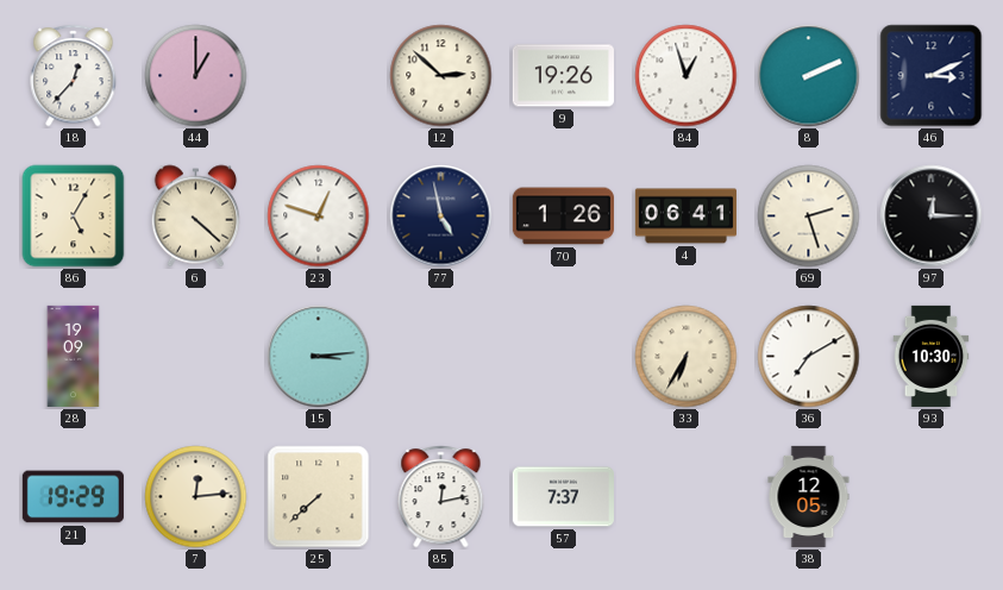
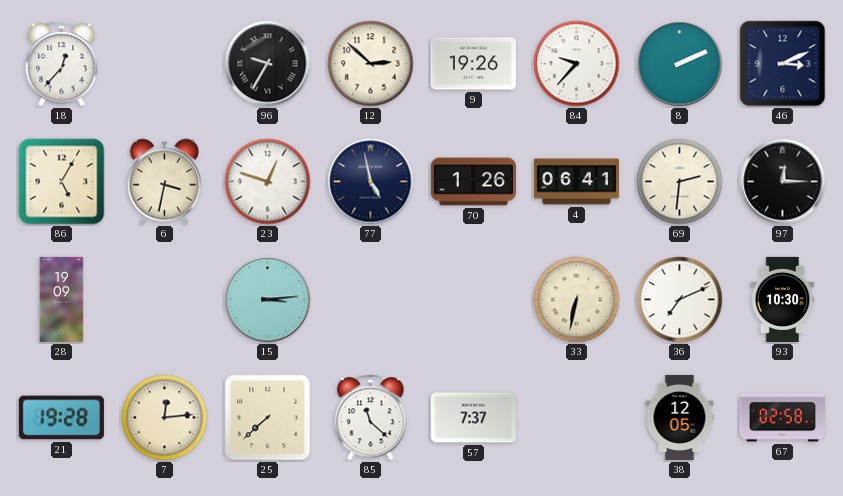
44: 1:00 -> none (196, 76)
96: none -> 9:35 (268, 64)
84: 12:57 -> 9:37 (577, 64)
6: 4:22 -> 3:32 (165, 182)
69: 2:27 -> 2:31 (680, 182)
33: 6:35 -> 6:32 (577, 300)
36: 7:10 -> 7:11 (680, 300)
21: 19:29 -> 19:28 (61, 418)
85: 12:13 -> 11:22 (371, 418)
67: none -> 02:58 (782, 418)
